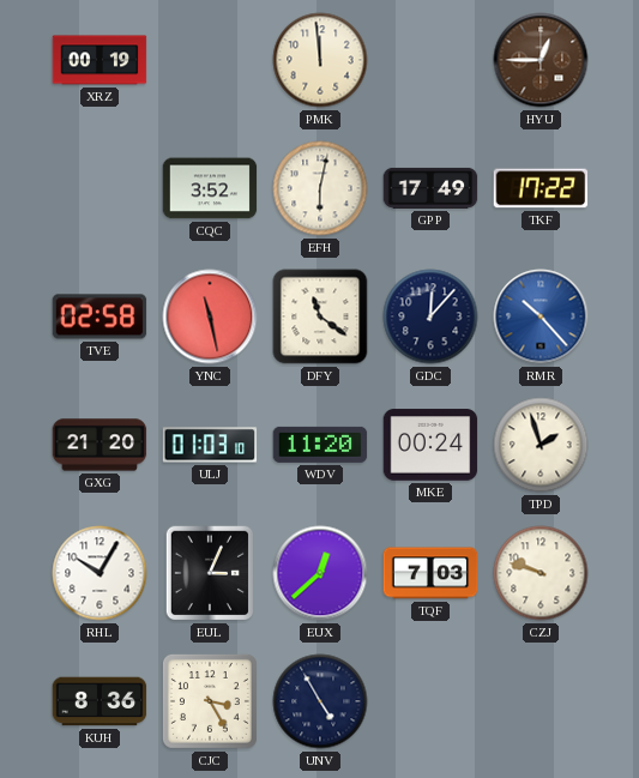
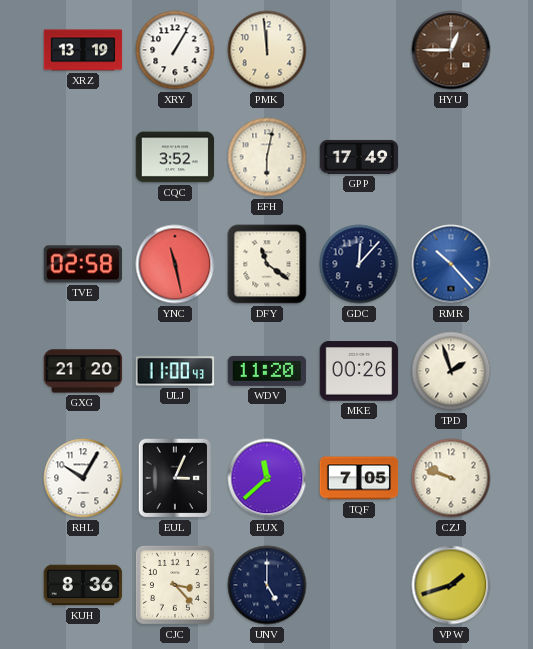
XRZ: 00:19 -> 13:19 (83, 50)
XRY: none -> 1:05 (175, 50)
TKF: 17:22 -> none (541, 188)
ULJ: 01:03 -> 11:00 (175, 371)
MKE: 00:24 -> 00:26 (359, 371)
EUX: 12:38 -> 11:38 (267, 478)
TQF: 7:03 -> 7:05 (359, 478)
CJC: 3:25 -> 3:23 (175, 585)
UNV: 4:55 -> 5:00 (267, 585)
VPW: none -> 1:42 (451, 585)
